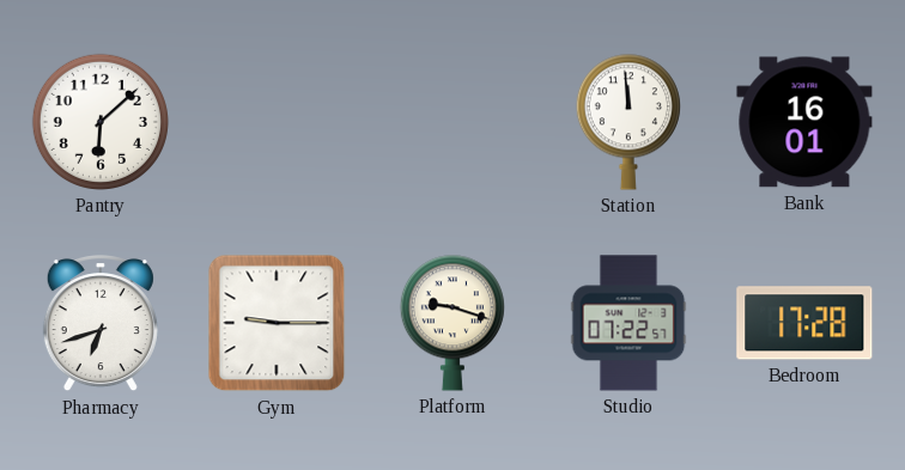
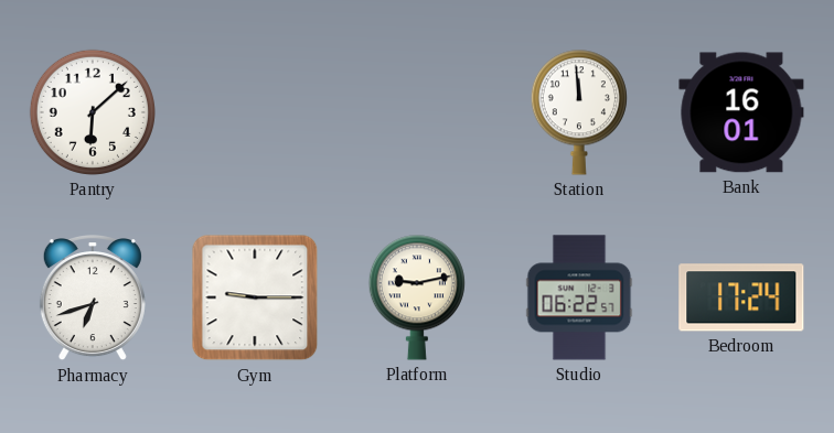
Platform: 9:18 -> 9:13 (417, 297)
Studio: 07:22 -> 06:22 (579, 297)
Bedroom: 17:28 -> 17:24 (741, 297)
